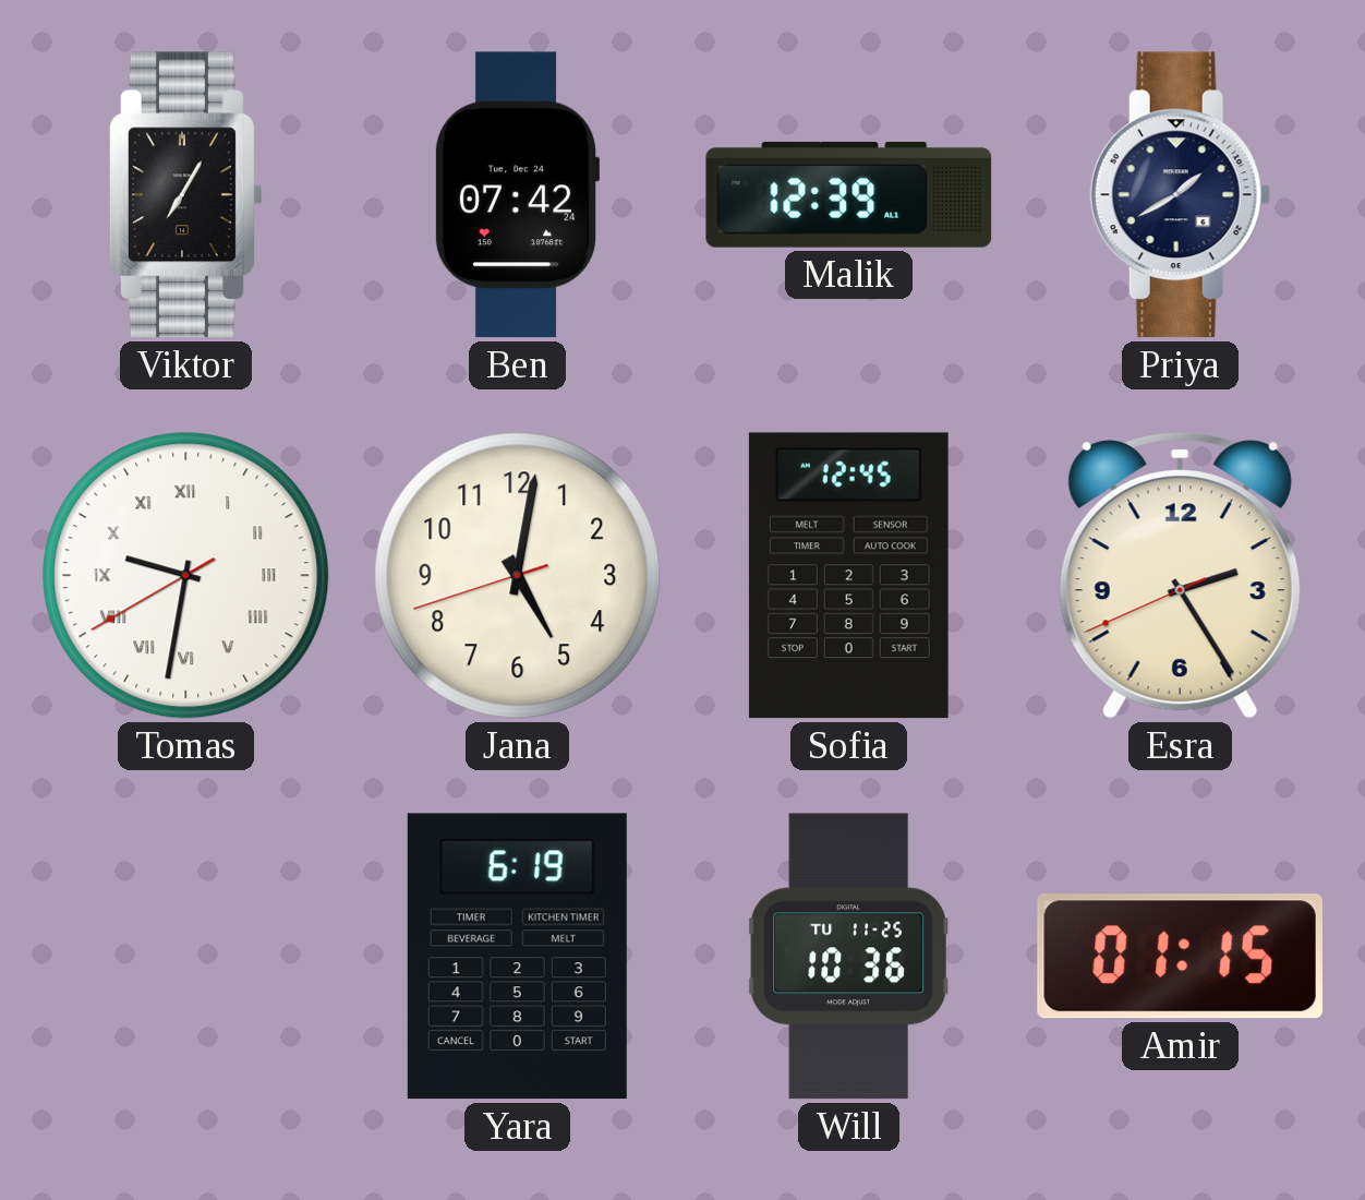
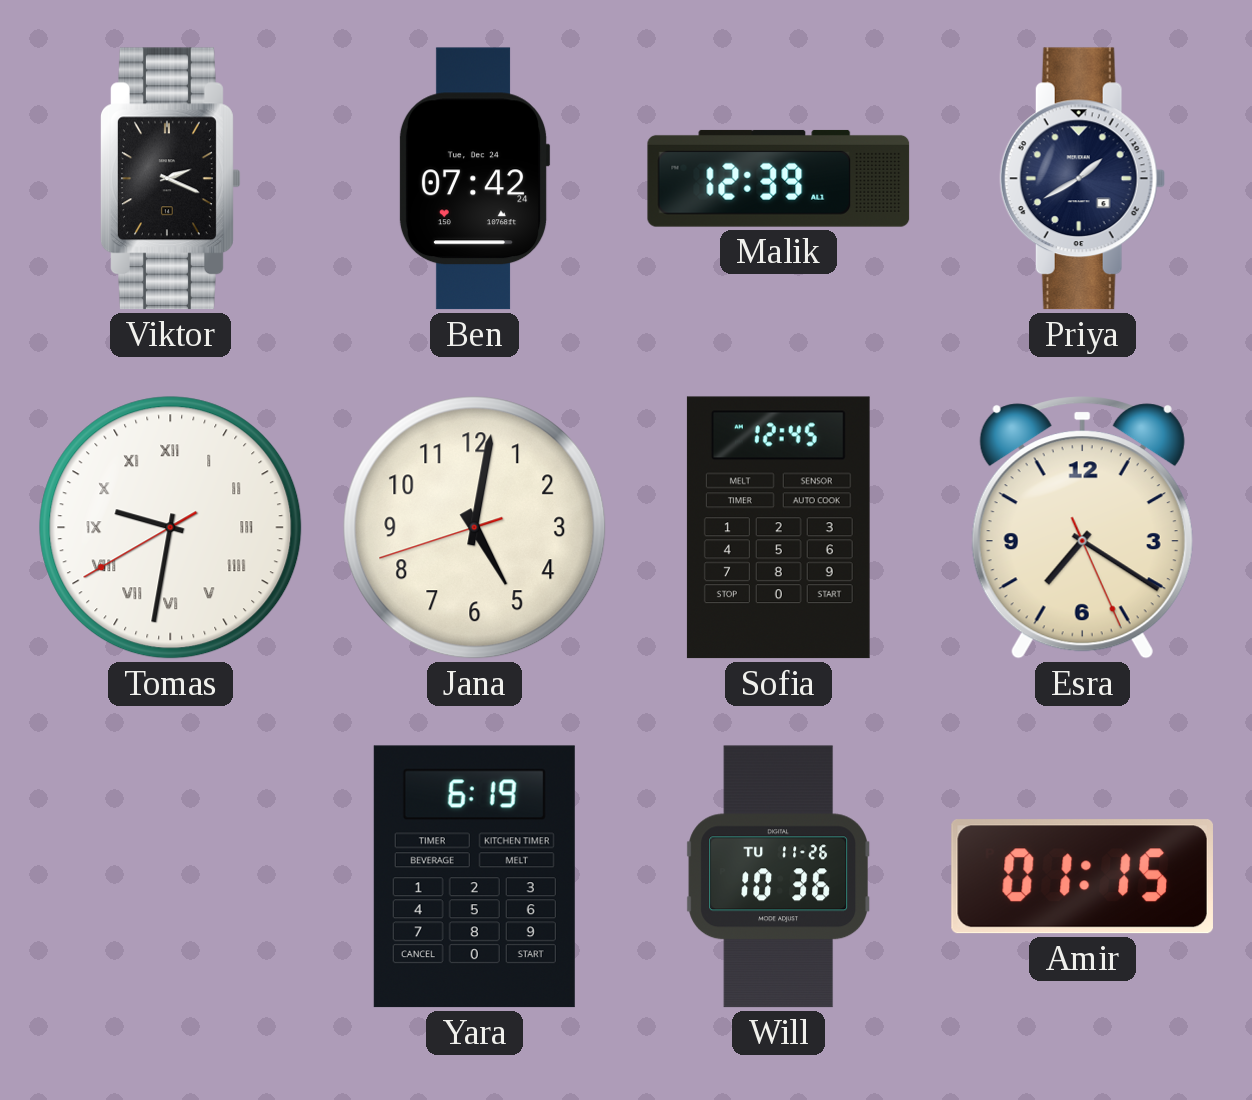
Viktor: 7:05 -> 2:19 (171, 179)
Esra: 2:24 -> 7:20 (1082, 528)
Will date: TU 11-25 -> TU 11-26 (778, 877)
